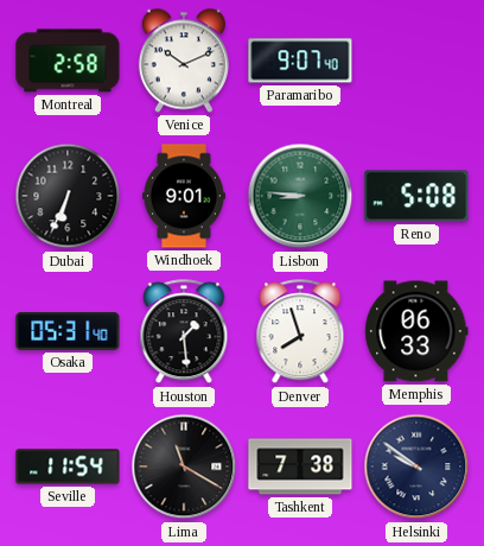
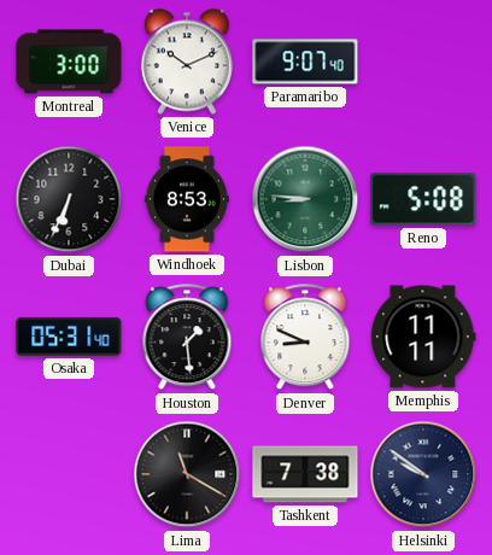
Montreal: 2:58 -> 3:00 (69, 62)
Windhoek: 9:01 -> 8:53 (187, 199)
Denver: 7:57 -> 8:49 (305, 338)
Memphis: 06:33 -> 11:11 (423, 337)
Seville: 11:54 -> none (68, 466)
